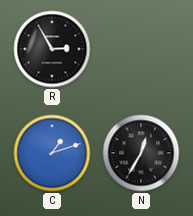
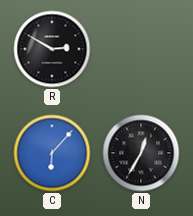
R: 2:55 -> 2:50 (52, 49)
C: 1:12 -> 6:07 (52, 153)
